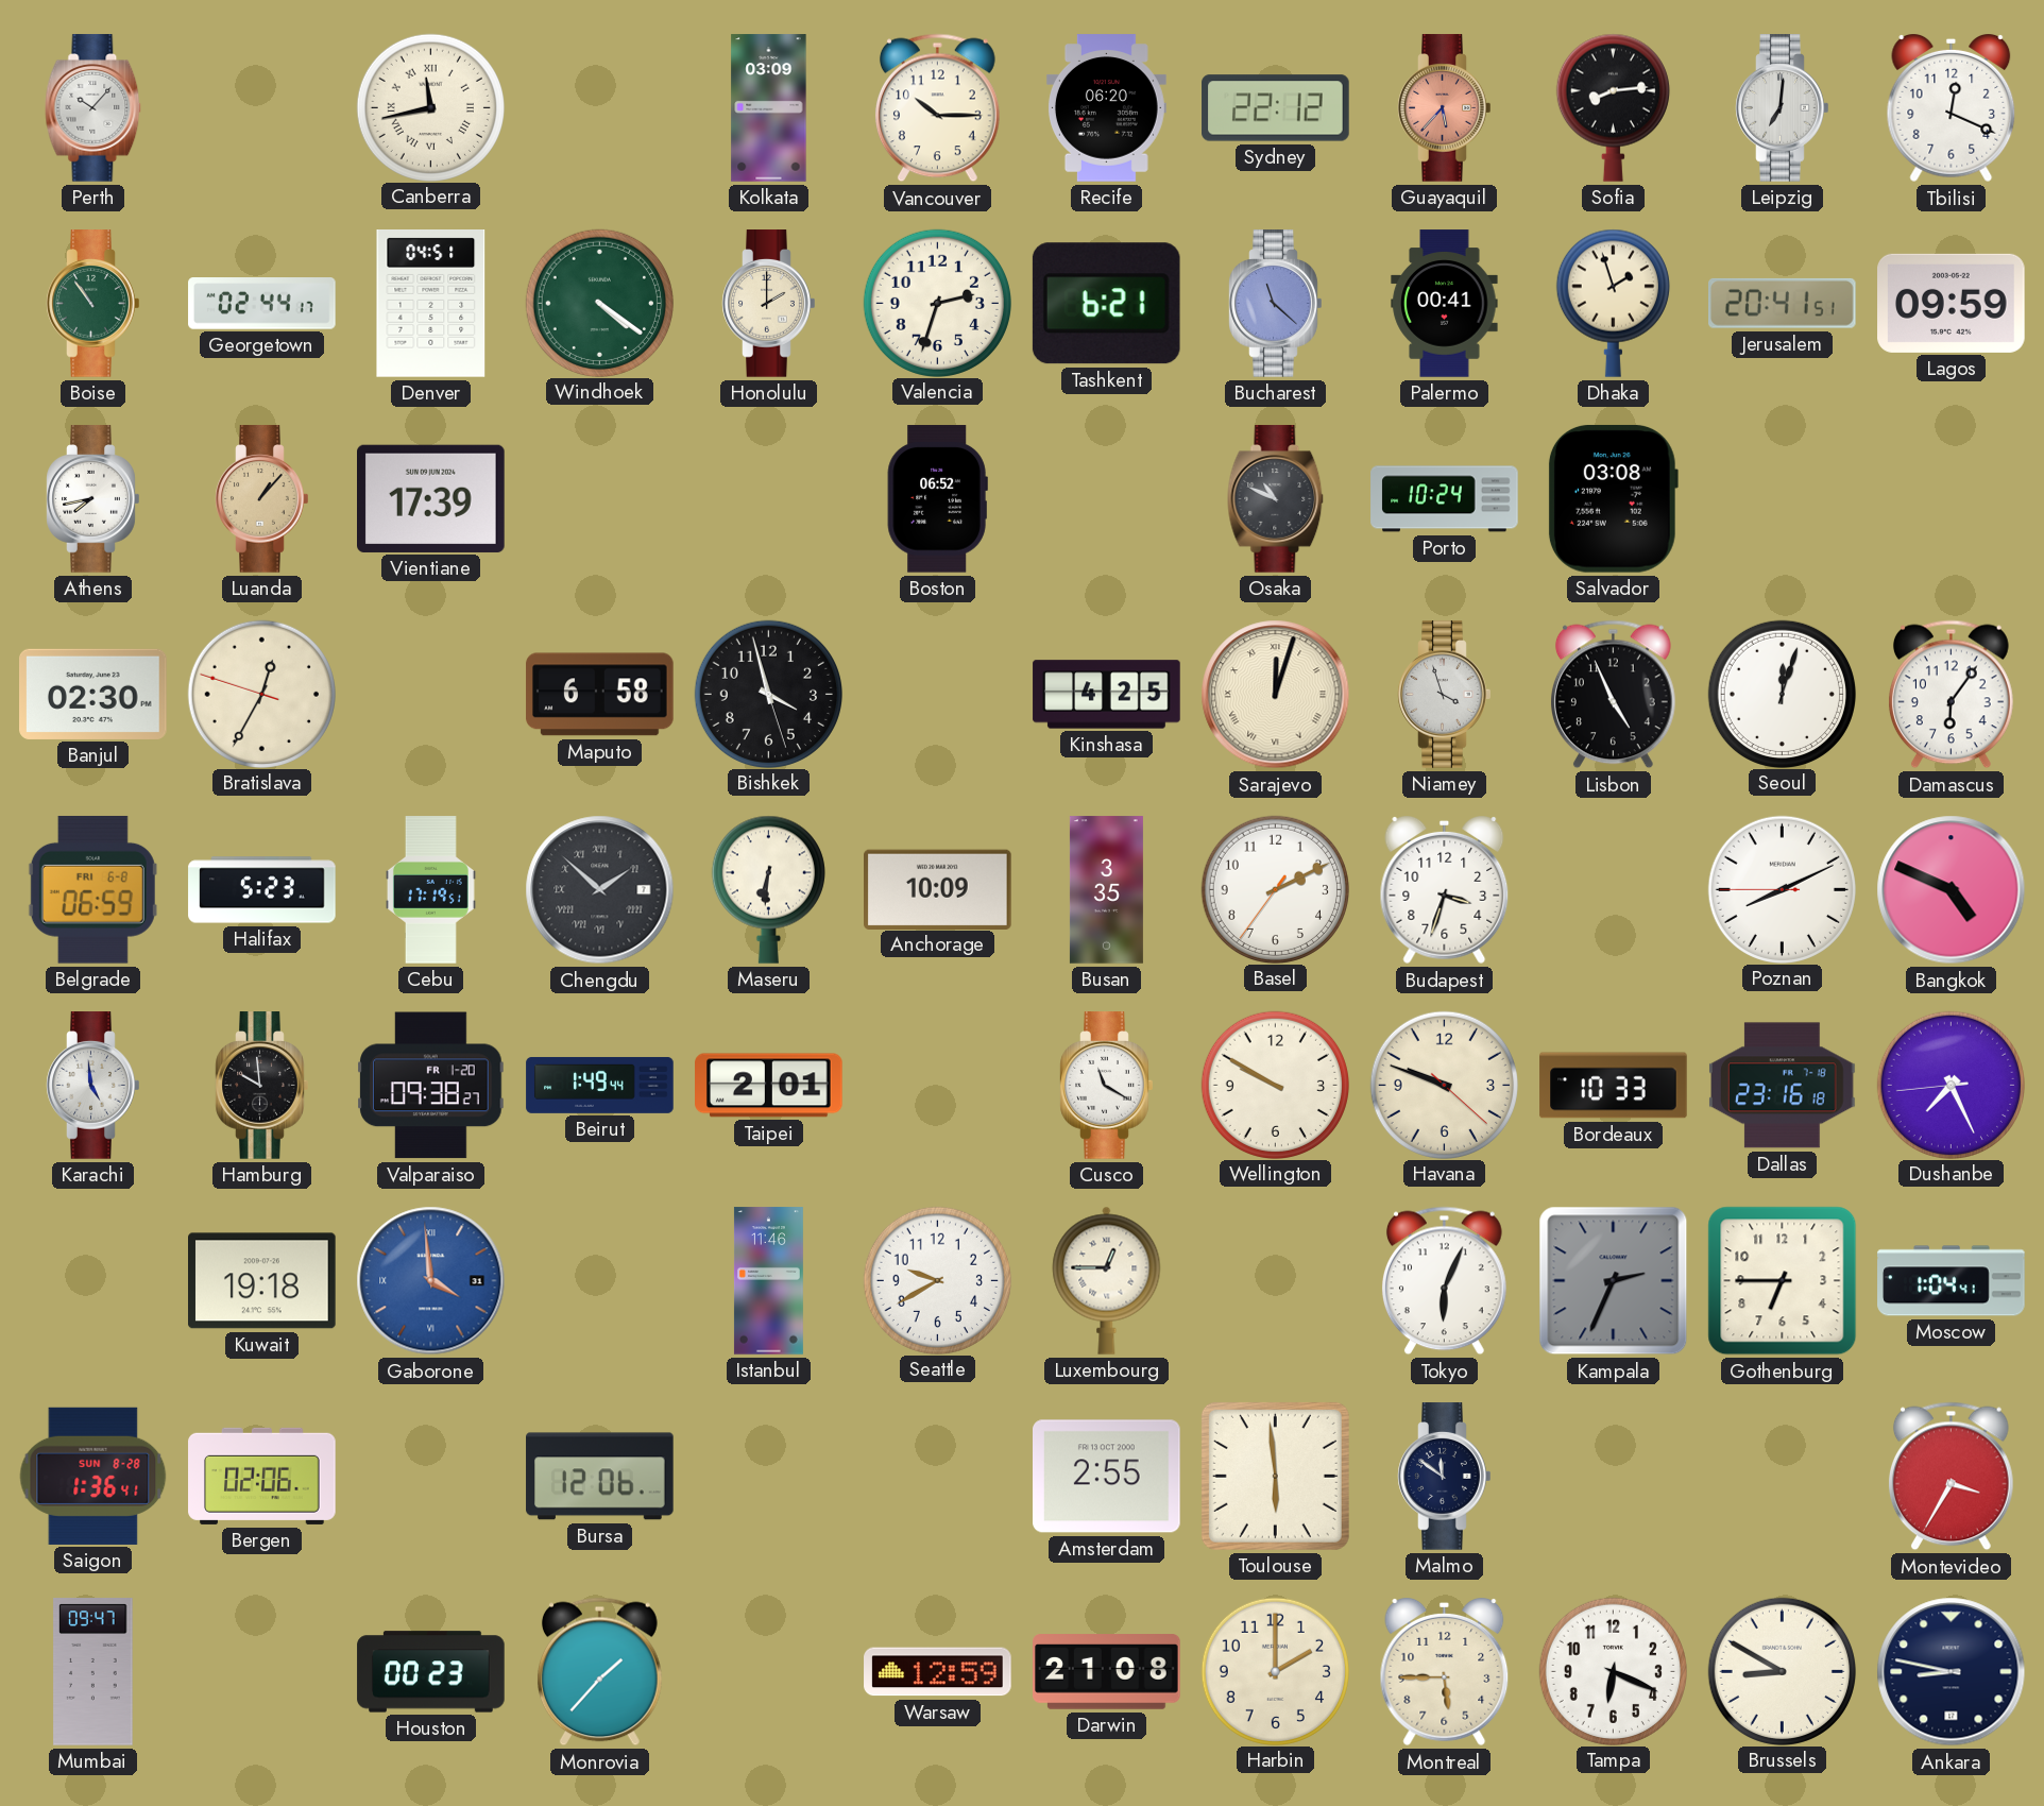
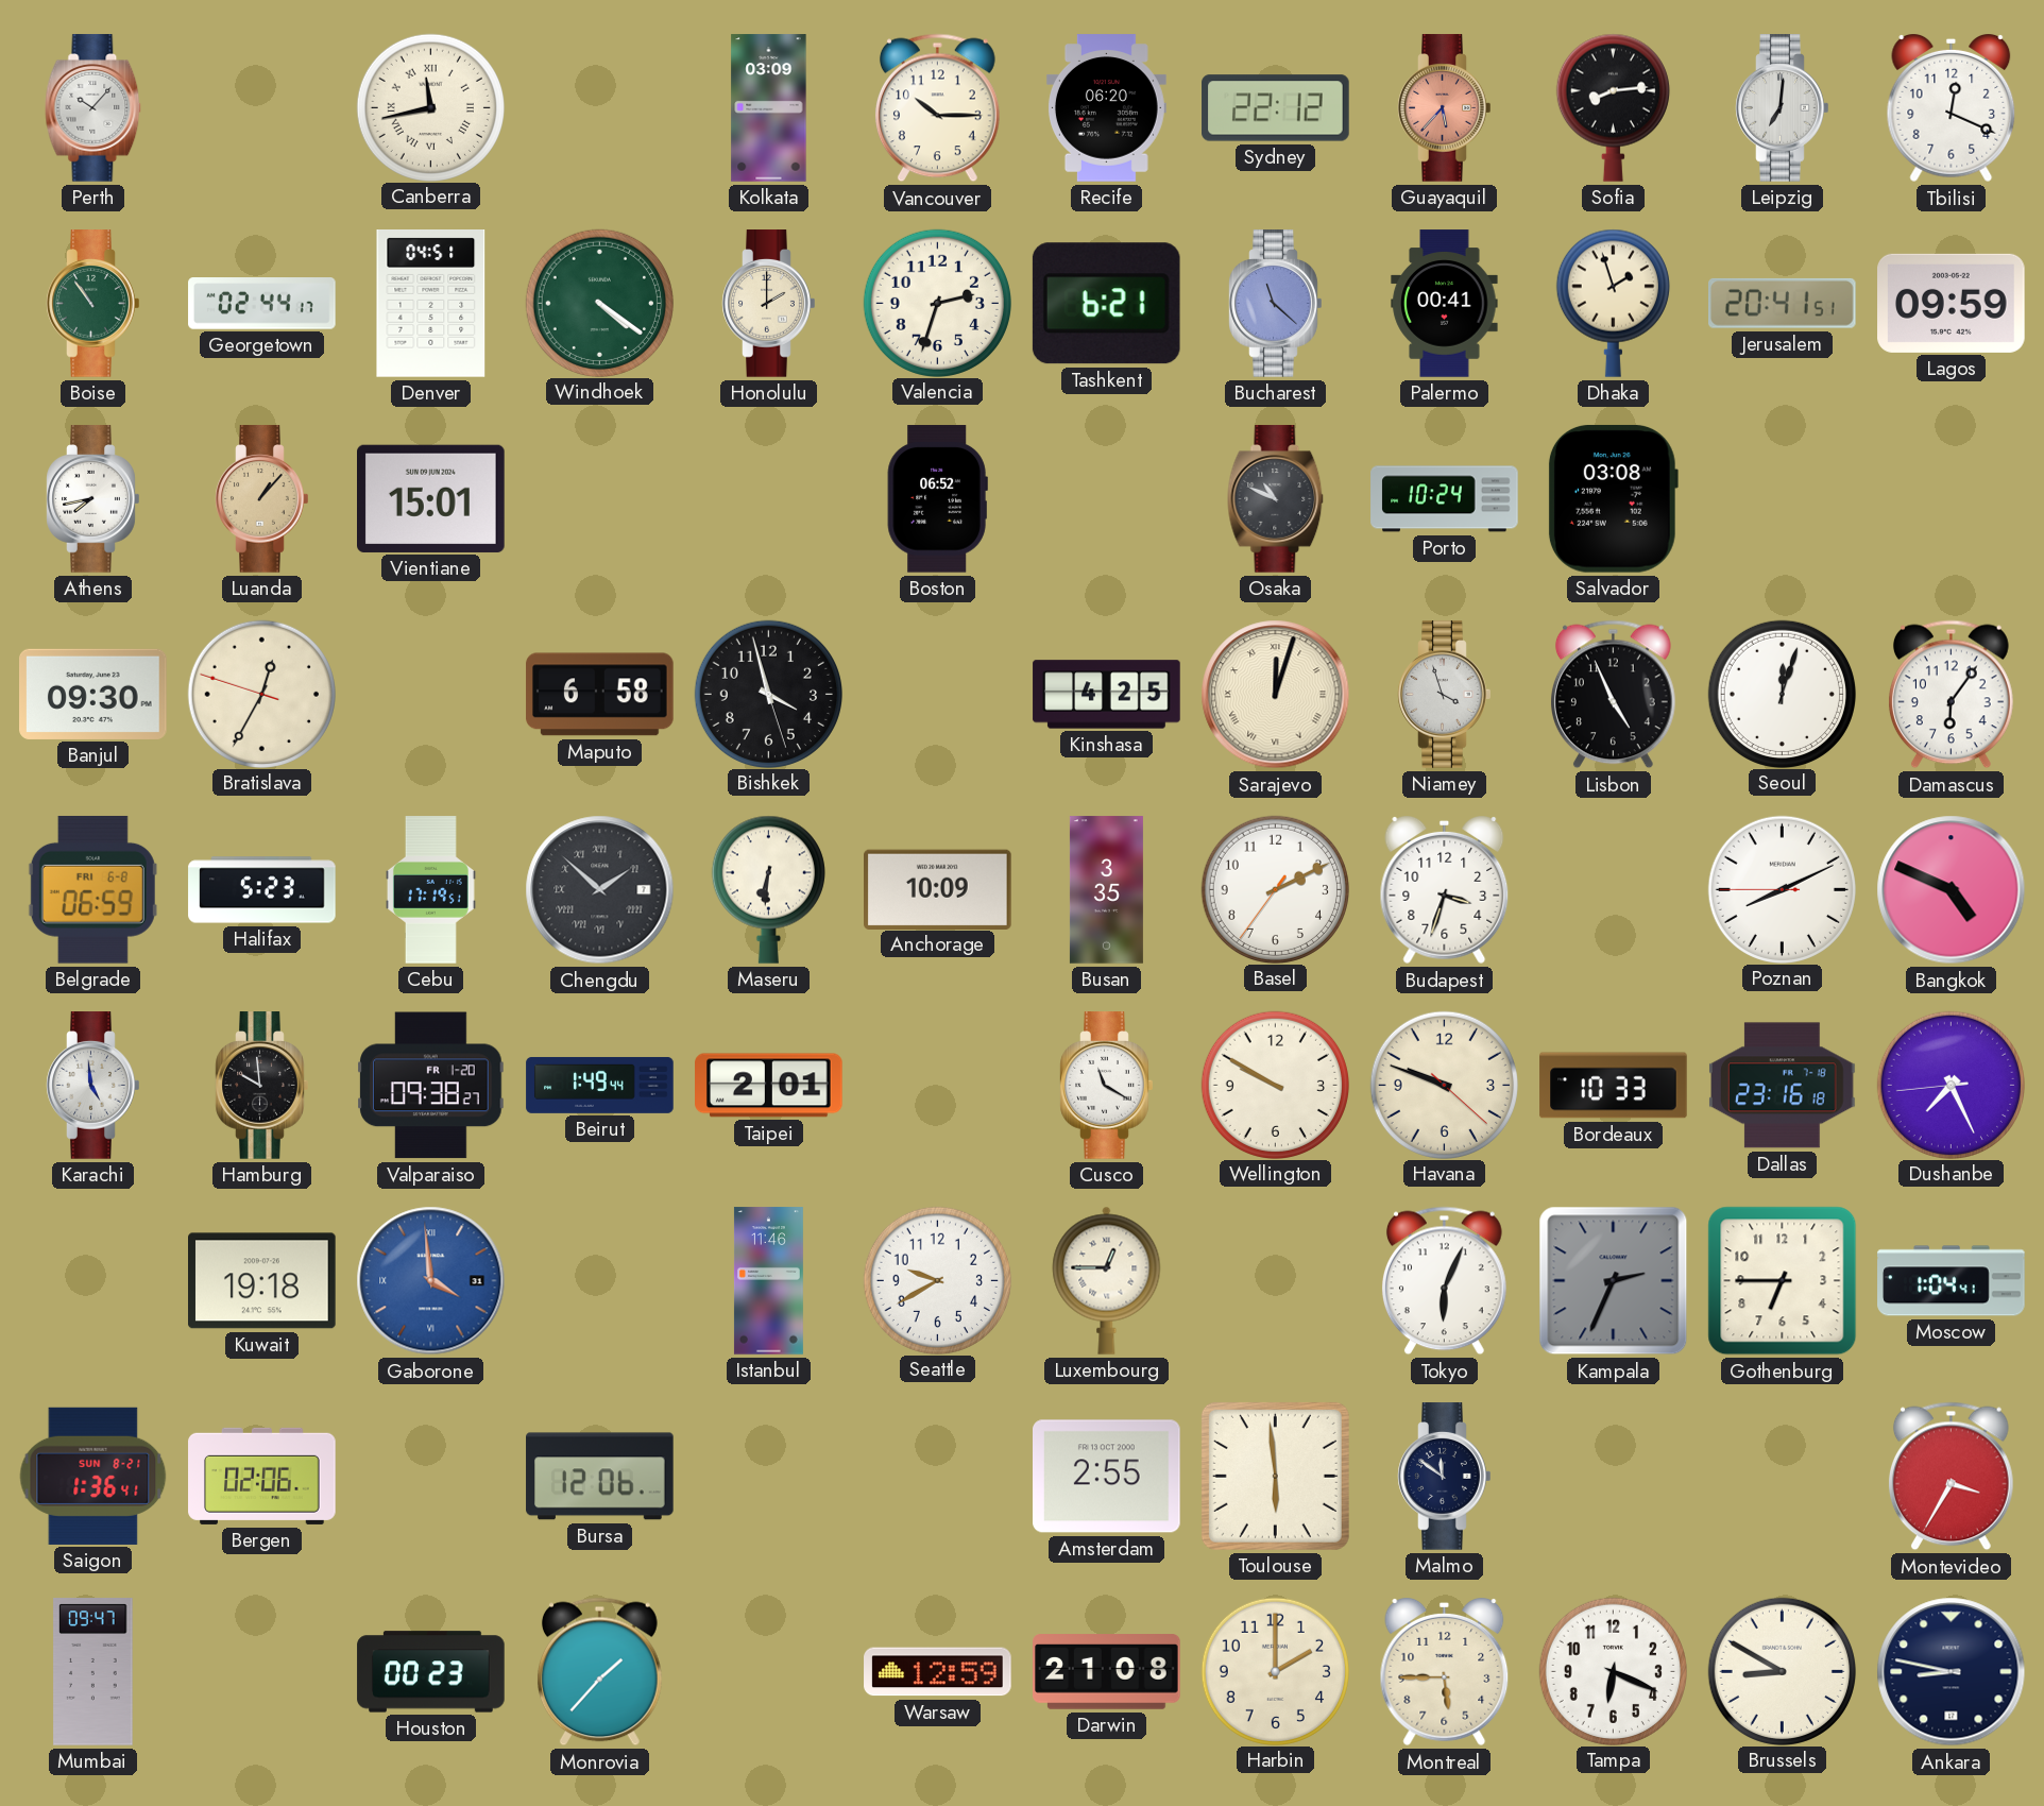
Vientiane: 17:39 -> 15:01 (431, 498)
Banjul: 02:30 -> 09:30 (93, 694)
Saigon date: SUN 8-28 -> SUN 8-21 (93, 1476)
